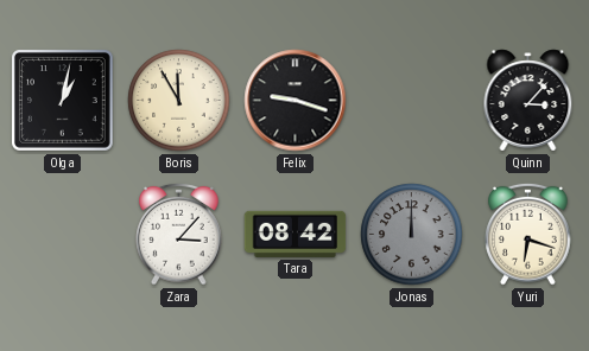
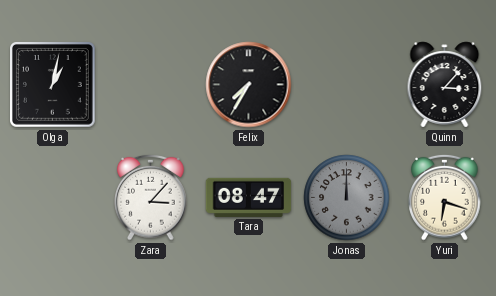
Boris: 11:55 -> none (179, 101)
Felix: 9:18 -> 7:35 (249, 85)
Tara: 08:42 -> 08:47 (249, 197)
